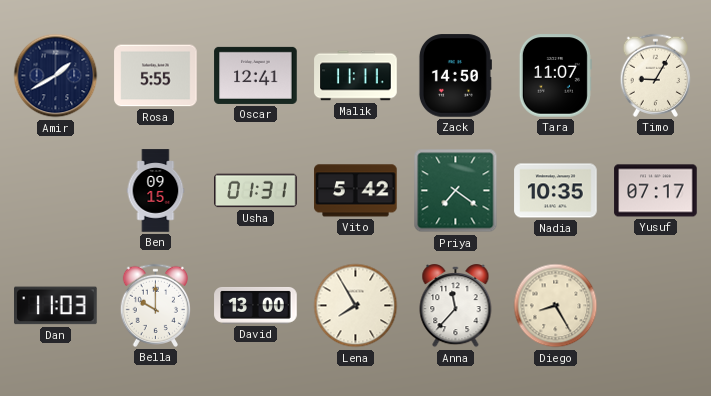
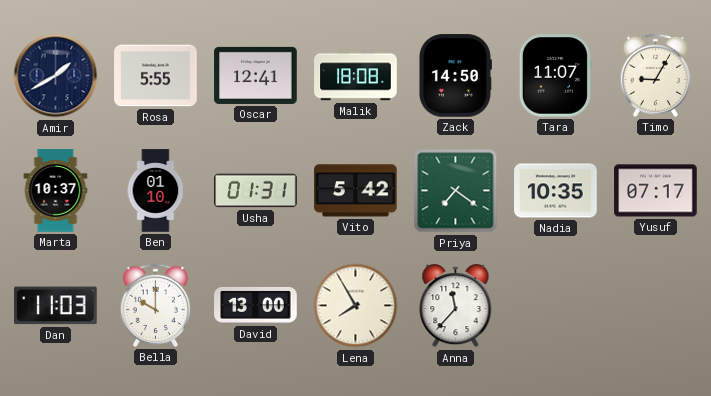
Malik: 11:11 -> 18:08 (356, 76)
Marta: none -> 10:37 (56, 191)
Ben: 09:15 -> 01:10 (156, 191)
Diego: 8:25 -> none (556, 306)
